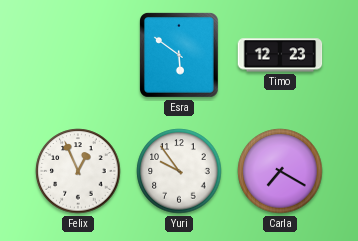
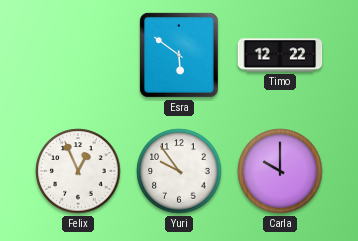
Timo: 12:23 -> 12:22 (280, 55)
Carla: 7:20 -> 10:00 (280, 171)
